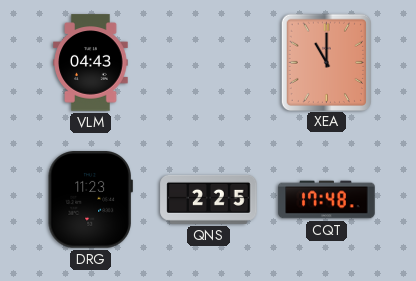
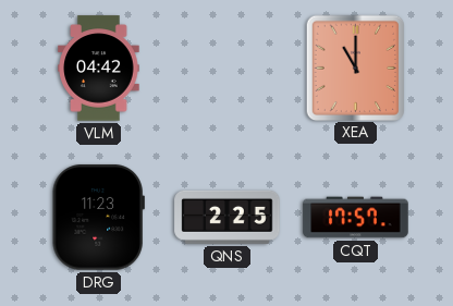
VLM: 04:43 -> 04:42 (99, 69)
CQT: 17:48 -> 17:57 (356, 218)
